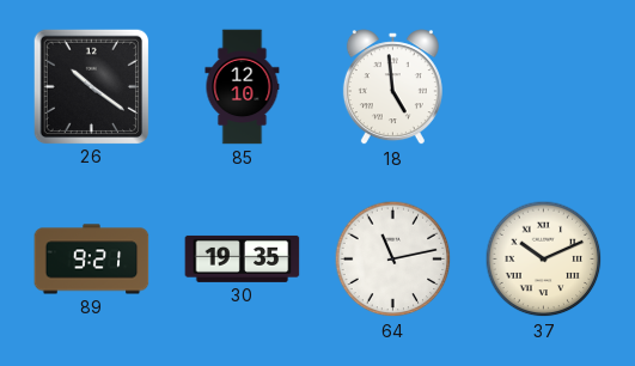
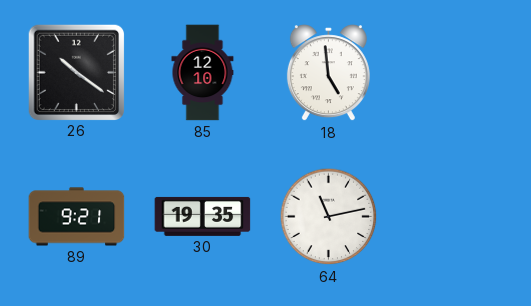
37: 10:11 -> none (544, 260)
